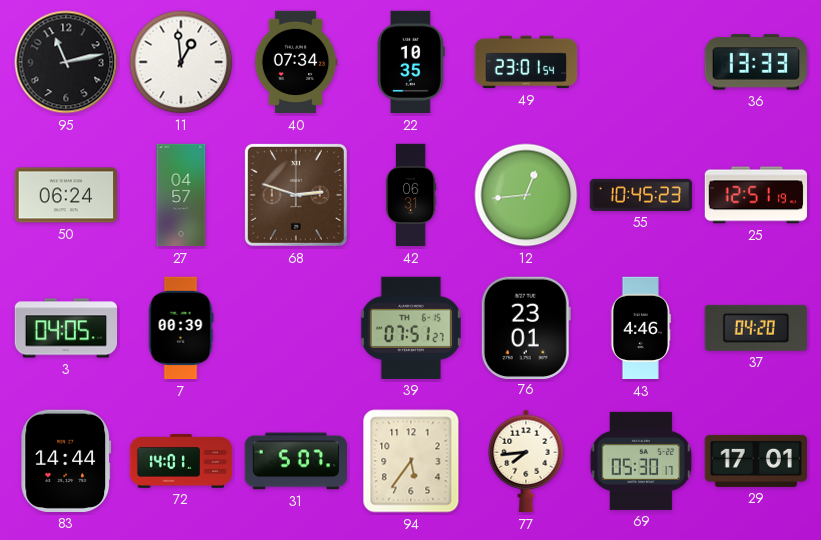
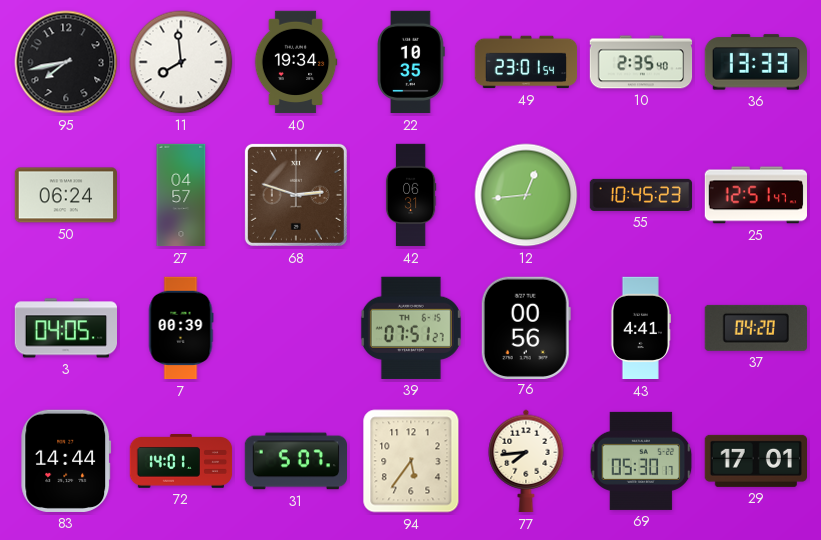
95: 11:13 -> 7:43 (66, 62)
11: 12:59 -> 7:59 (181, 62)
40: 07:34 -> 19:34 (296, 62)
10: none -> 2:35 (641, 62)
25: 12:51:19 -> 12:51:47 (755, 195)
76: 23:01 -> 00:56 (526, 327)
43: 4:46 -> 4:41 (641, 328)
